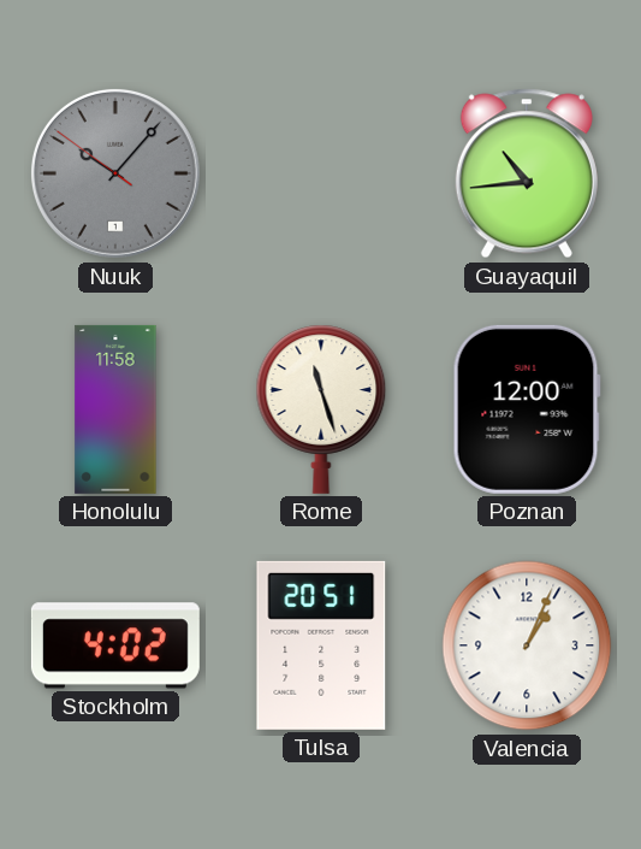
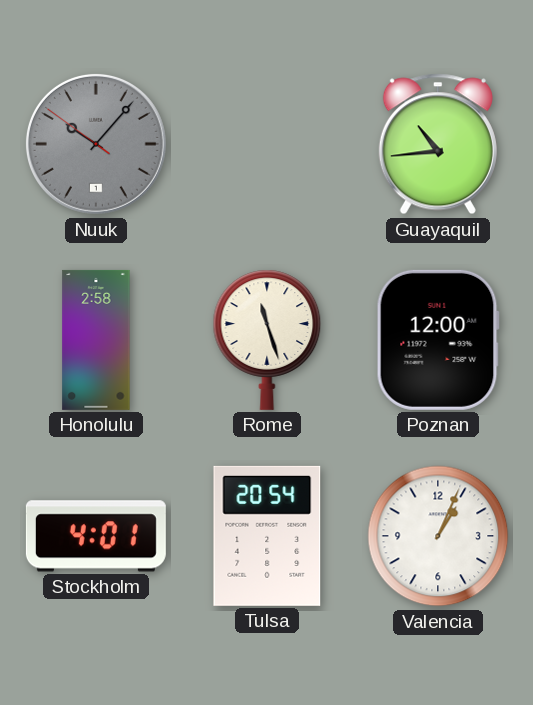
Honolulu: 11:58 -> 2:58 (96, 340)
Stockholm: 4:02 -> 4:01 (96, 536)
Tulsa: 20:51 -> 20:54 (267, 536)
